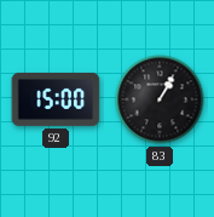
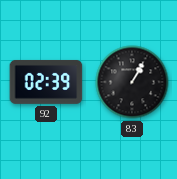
92: 15:00 -> 02:39 (46, 82)
